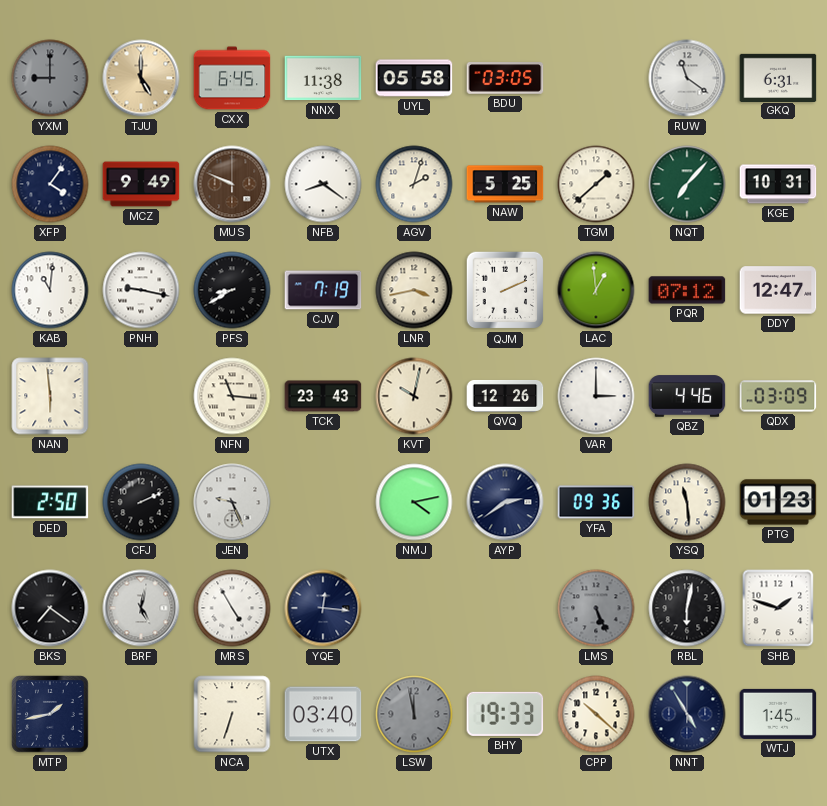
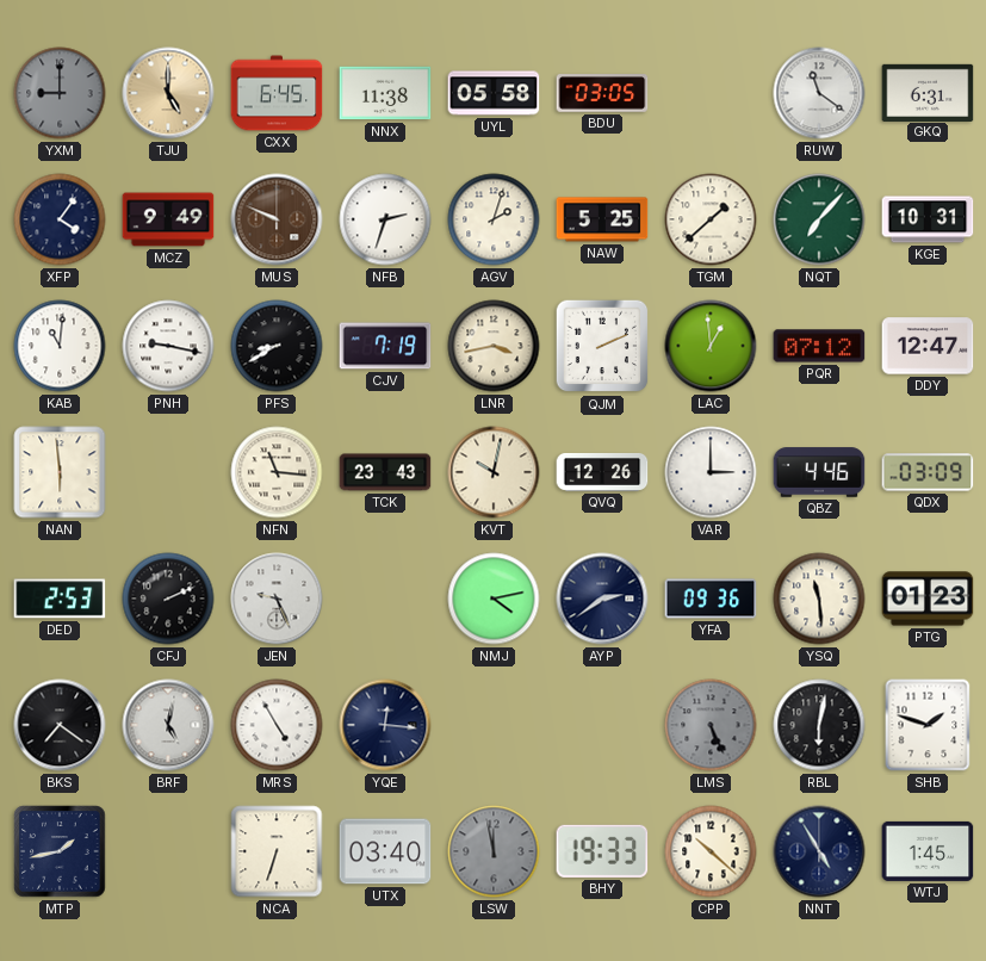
NFB: 8:21 -> 2:33 (385, 219)
DED: 2:50 -> 2:53 (60, 599)
